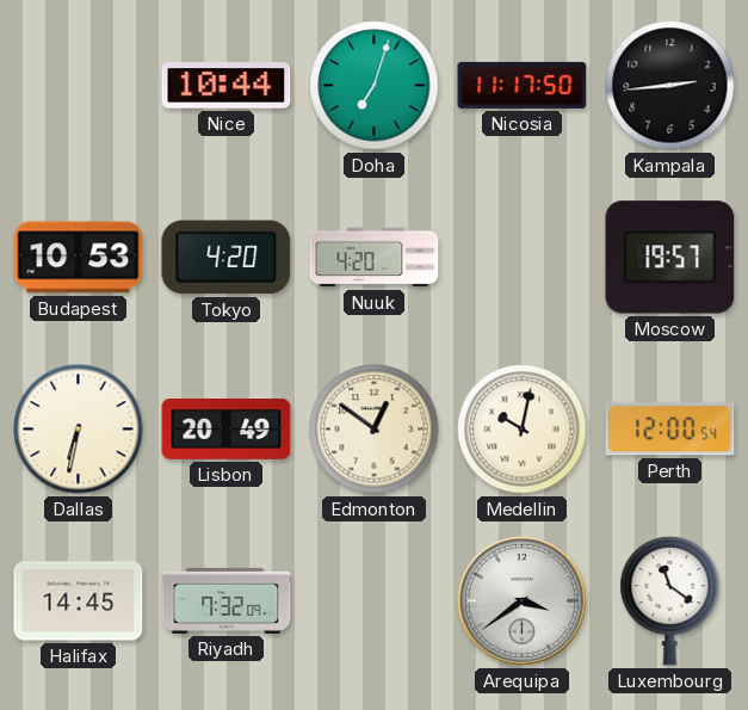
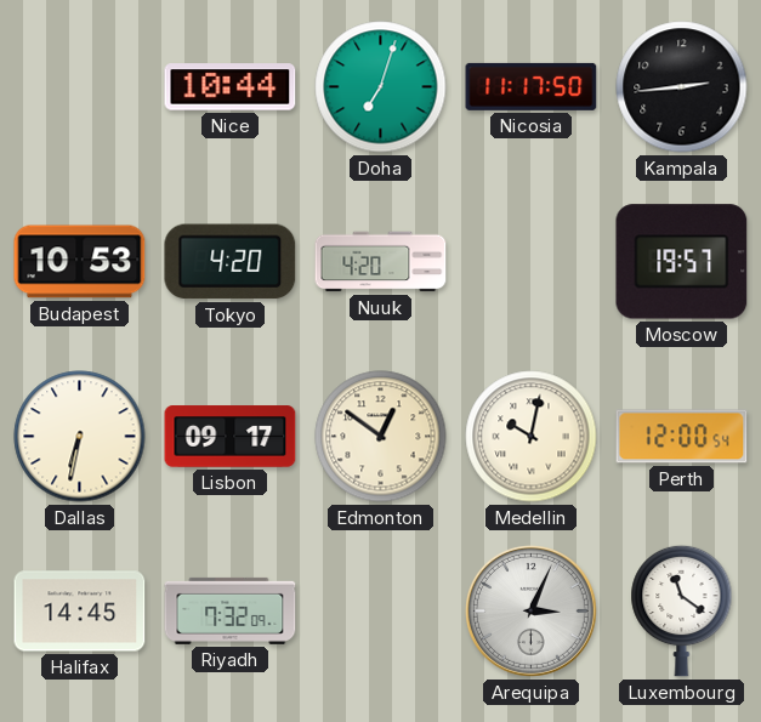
Lisbon: 20:49 -> 09:17 (231, 437)
Arequipa: 3:39 -> 3:04 (530, 610)
